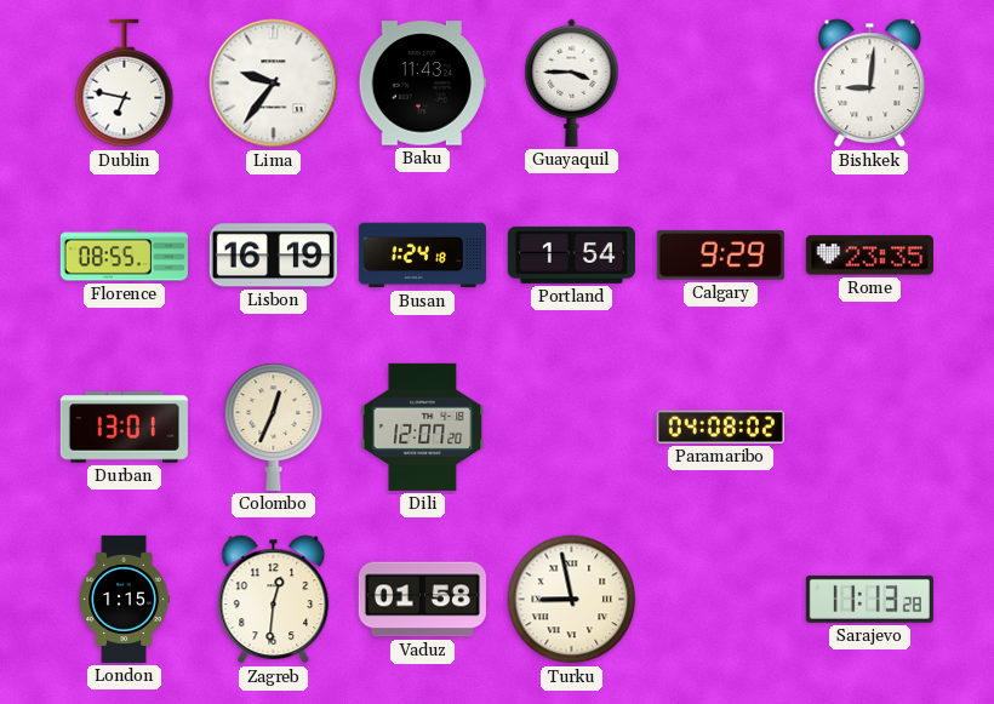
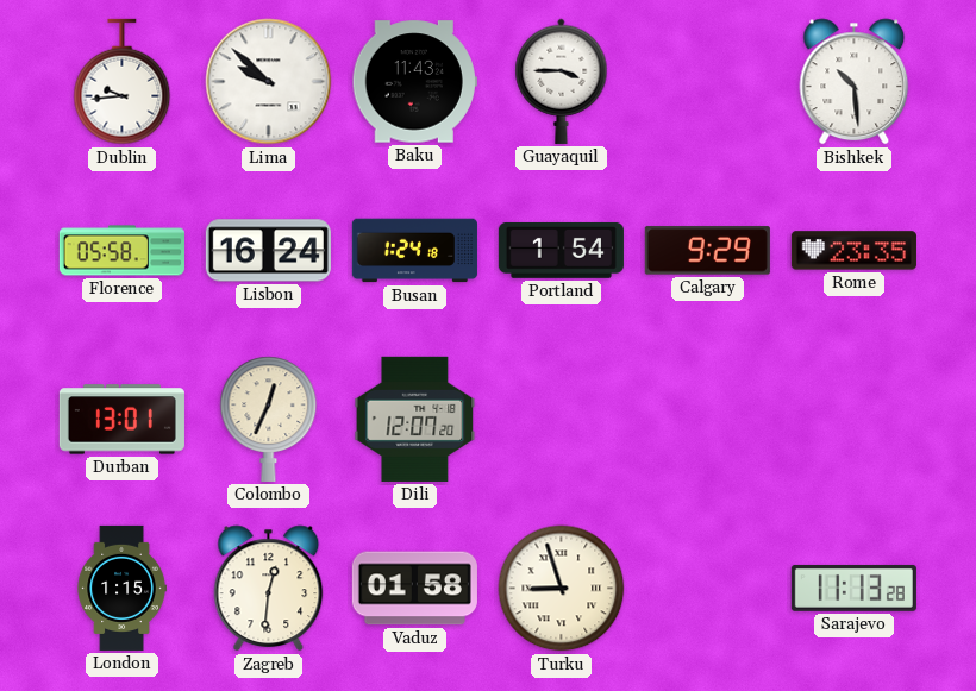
Dublin: 6:47 -> 9:44 (123, 82)
Lima: 9:36 -> 9:52 (269, 82)
Bishkek: 9:01 -> 10:29 (855, 82)
Florence: 08:55 -> 05:58 (121, 251)
Lisbon: 16:19 -> 16:24 (268, 251)
Paramaribo: 04:08 -> none (720, 427)
Turku: 8:58 -> 8:57 (562, 589)
